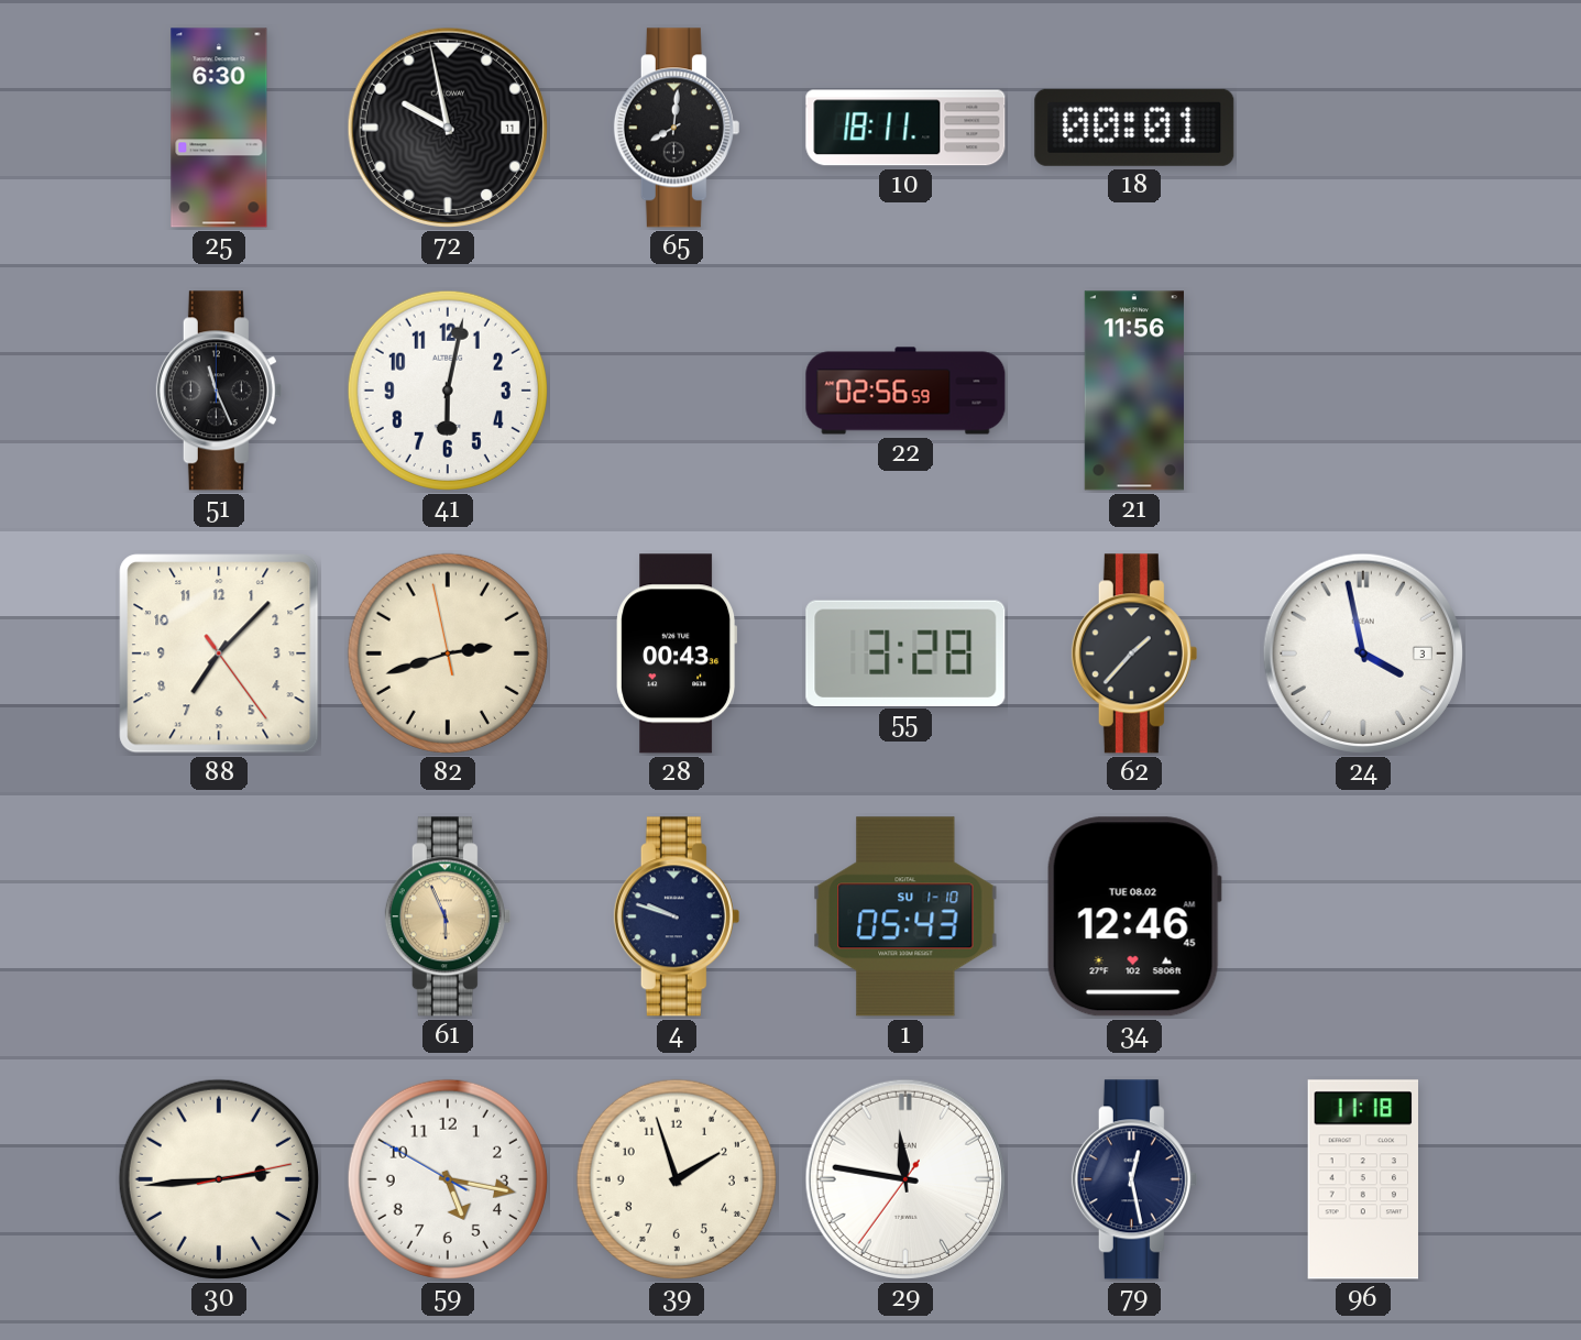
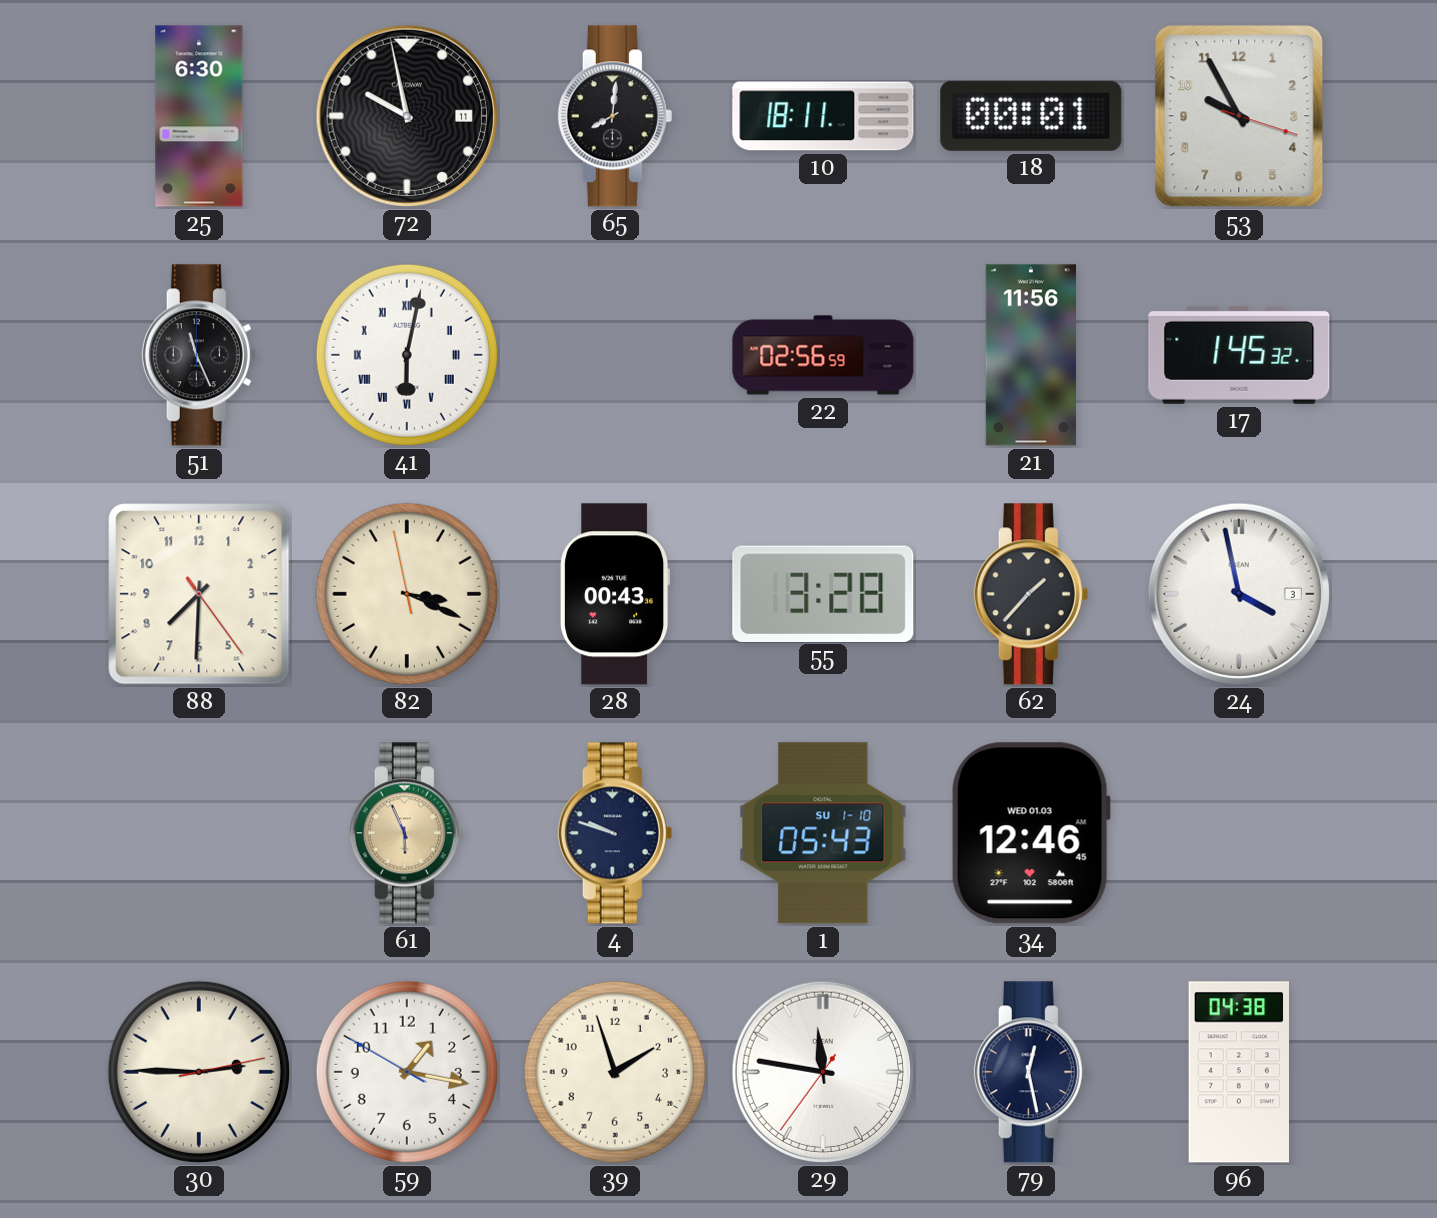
53: none -> 9:55 (1239, 116)
41 numerals: Arabic -> Roman (407, 355)
17: none -> 1:45 (1239, 355)
88: 7:07 -> 7:30 (199, 594)
82: 2:41 -> 3:18 (407, 594)
34 date: TUE 08.02 -> WED 01.03 (1031, 833)
30: 2:44 -> 2:45 (199, 1072)
59: 5:16 -> 1:16 (407, 1072)
96: 11:18 -> 04:38 (1238, 1072)
